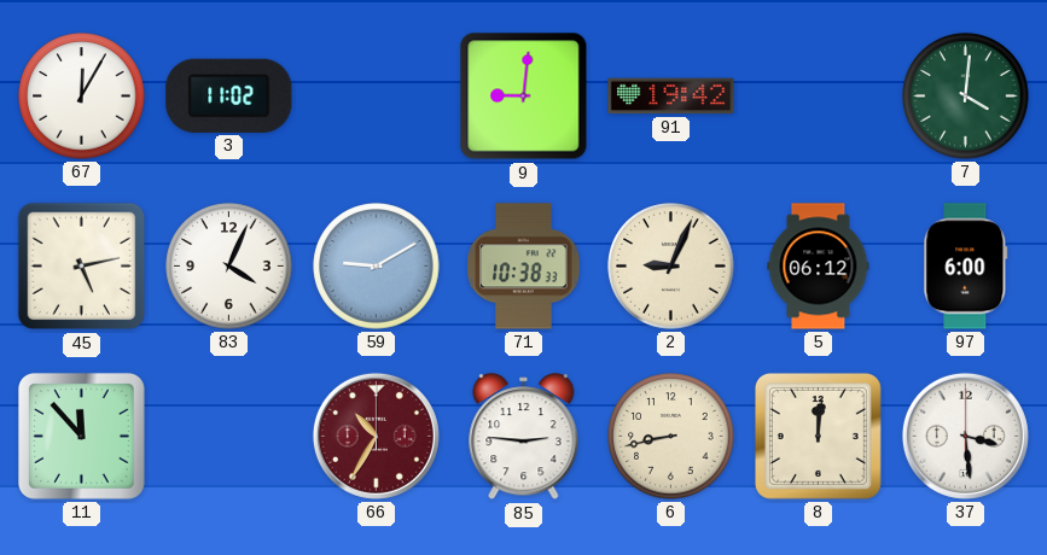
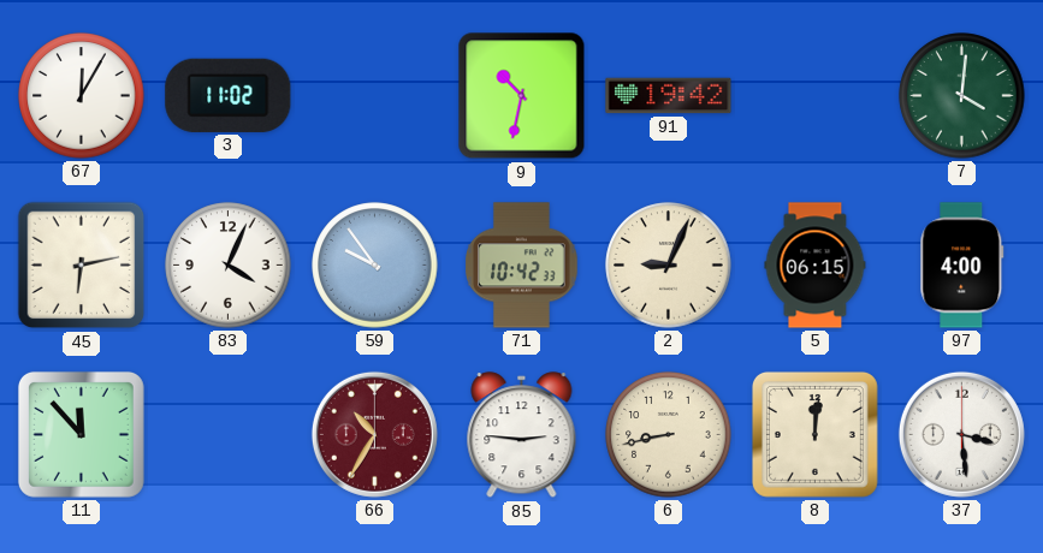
9: 9:01 -> 10:32 (522, 96)
45: 5:13 -> 6:13 (82, 266)
59: 9:10 -> 9:54 (375, 266)
71: 10:38 -> 10:42 (522, 266)
5: 06:12 -> 06:15 (816, 266)
97: 6:00 -> 4:00 (962, 266)
